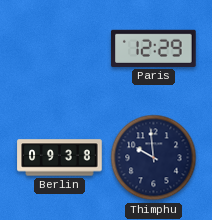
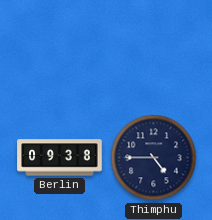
Paris: 12:29 -> none (154, 48)
Thimphu: 9:59 -> 4:45 (154, 158)
